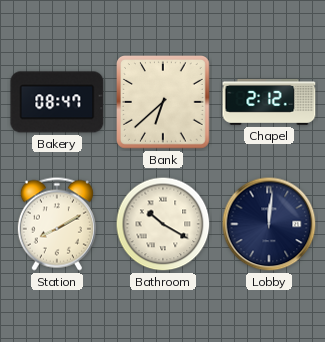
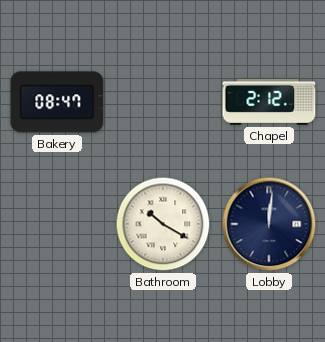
Bank: 6:38 -> none (164, 103)
Station: 8:10 -> none (57, 224)
